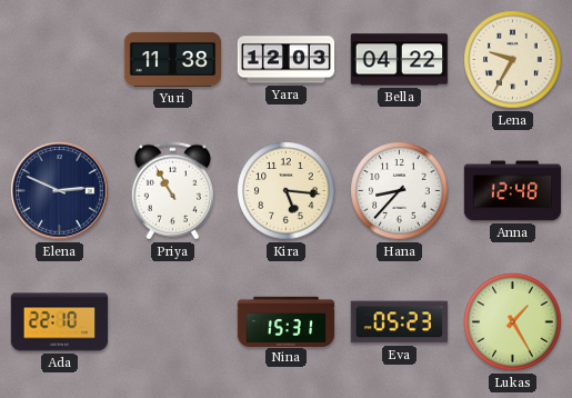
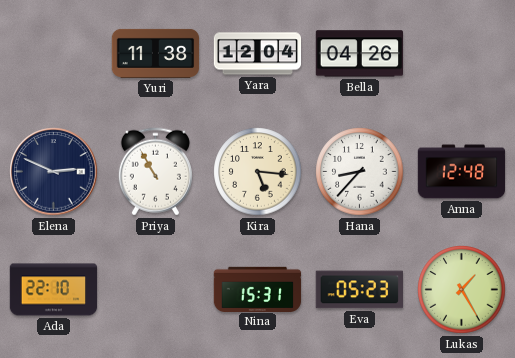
Yara: 12:03 -> 12:04 (258, 54)
Bella: 04:22 -> 04:26 (359, 54)
Lena: 9:35 -> none (513, 60)
